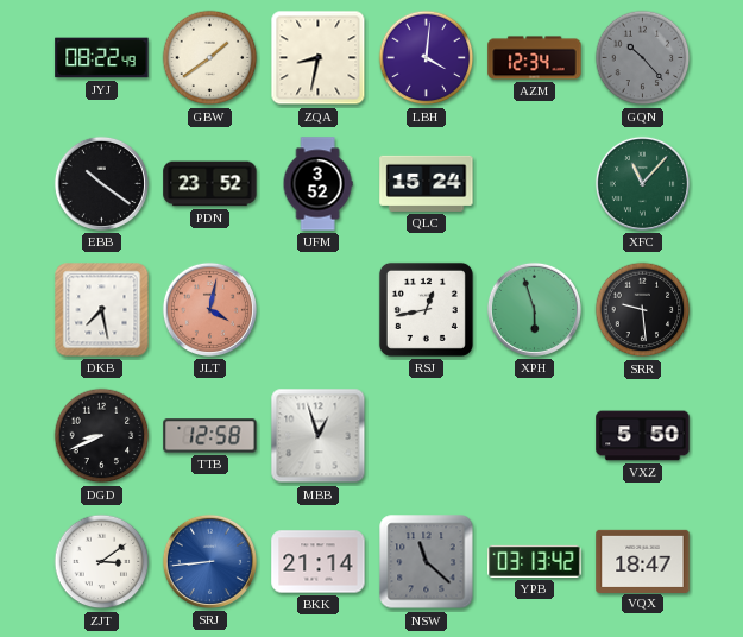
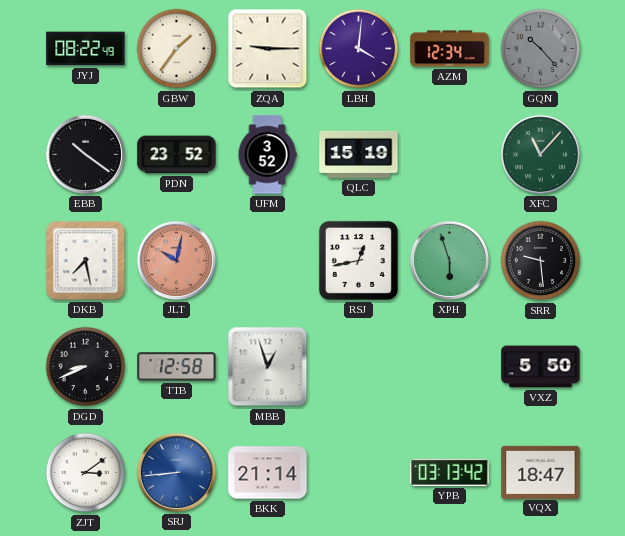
GBW: 1:39 -> 1:36 (177, 49)
ZQA: 8:32 -> 9:15 (268, 49)
QLC: 15:24 -> 15:19 (359, 154)
JLT: 4:02 -> 10:02 (176, 260)
NSW: 11:22 -> none (427, 562)
